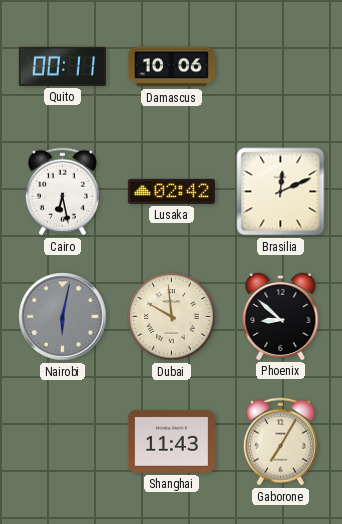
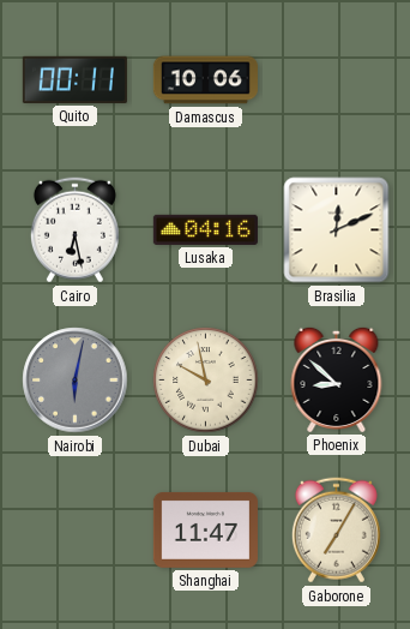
Lusaka: 02:42 -> 04:16 (205, 229)
Dubai: 9:59 -> 9:58 (206, 381)
Shanghai: 11:43 -> 11:47 (205, 529)
